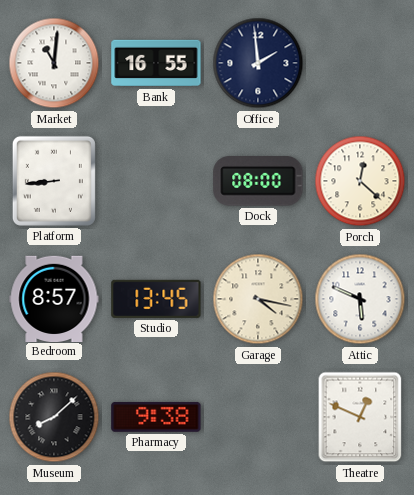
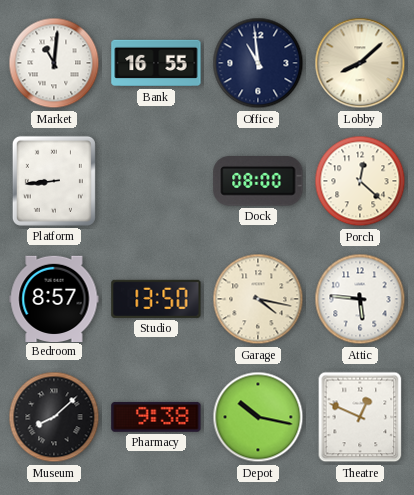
Office: 1:59 -> 10:59 (258, 63)
Lobby: none -> 8:08 (360, 63)
Studio: 13:45 -> 13:50 (156, 299)
Attic: 5:49 -> 5:46 (360, 299)
Depot: none -> 10:17 (258, 417)
